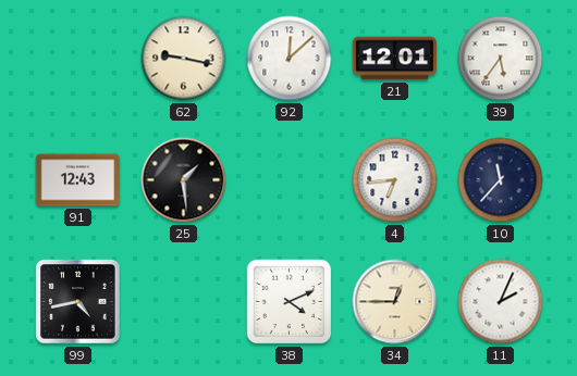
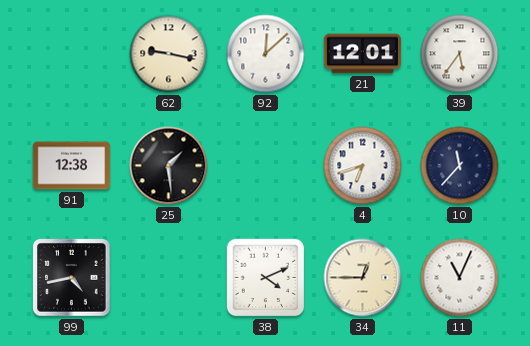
91: 12:43 -> 12:38 (72, 166)
4: 6:44 -> 6:42 (363, 166)
11: 2:04 -> 11:04 (460, 278)
